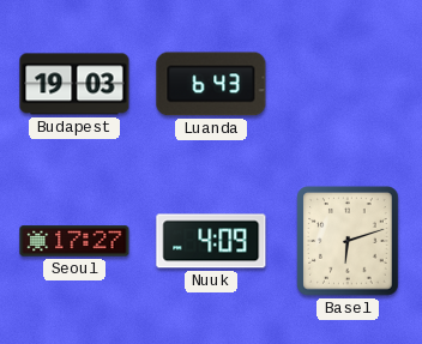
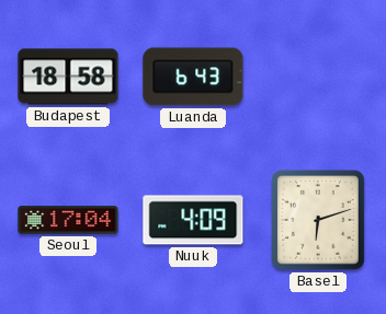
Budapest: 19:03 -> 18:58 (68, 77)
Seoul: 17:27 -> 17:04 (68, 220)
